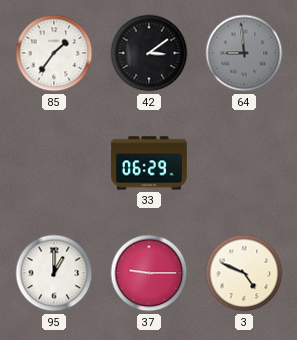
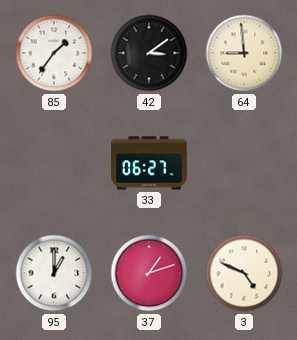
64 dial: grey -> cream (244, 53)
33: 06:29 -> 06:27 (150, 163)
37: 9:15 -> 1:12 (149, 273)
